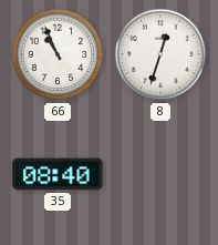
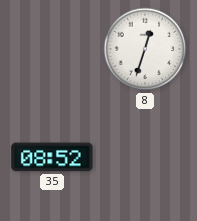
66: 10:56 -> none (58, 54)
35: 08:40 -> 08:52 (52, 157)
